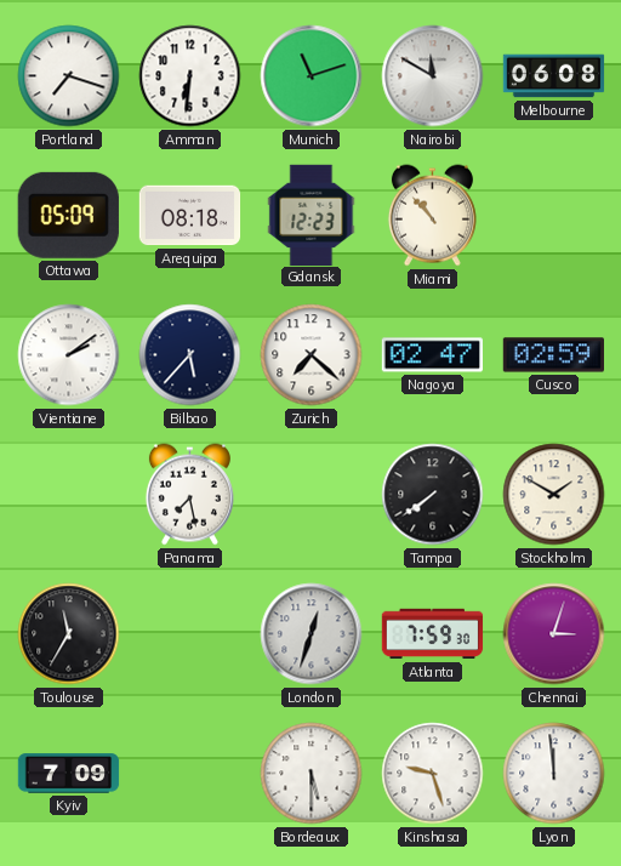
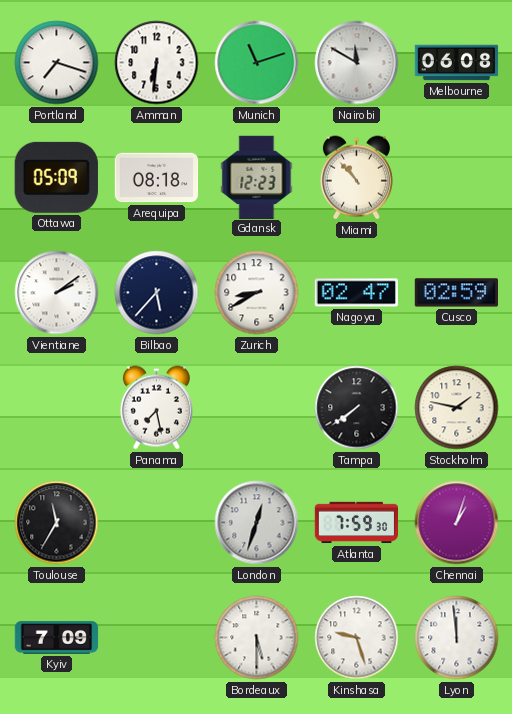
Zurich: 7:22 -> 8:40 (257, 293)
Stockholm: 1:50 -> 1:47 (457, 408)
Chennai: 3:03 -> 1:03 (457, 523)
